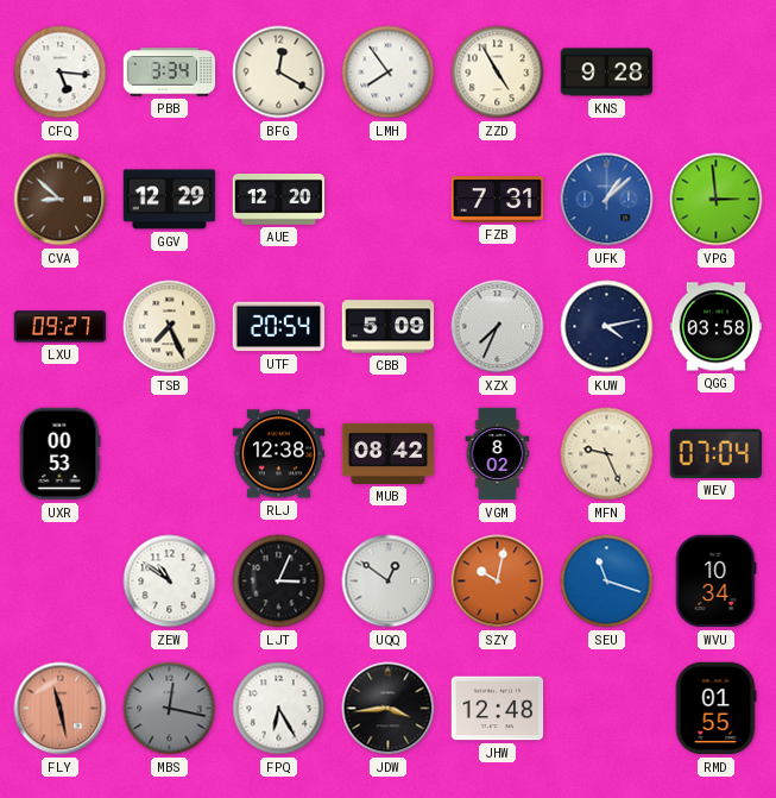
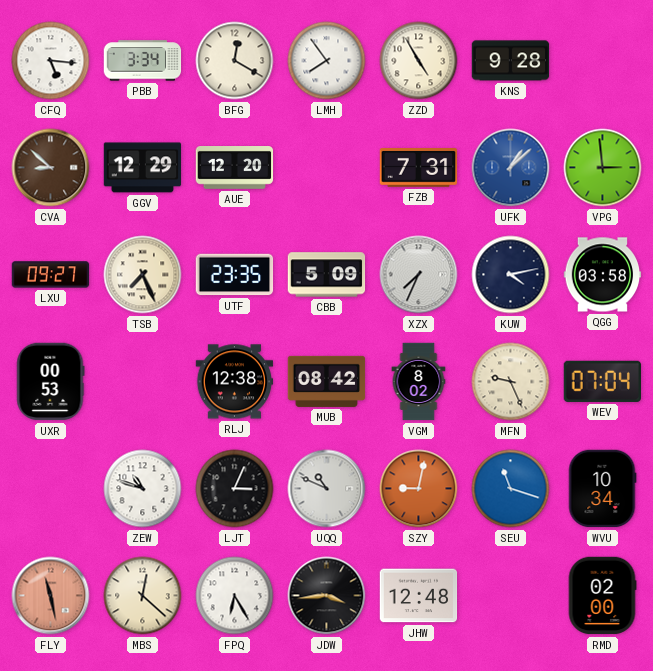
UTF: 20:54 -> 23:35 (235, 275)
ZEW: 10:51 -> 10:48 (143, 489)
UQQ: 12:51 -> 10:49 (327, 489)
SZY: 10:02 -> 9:02 (419, 489)
MBS: 12:17 -> 12:22 (143, 596)
MBS dial: grey -> cream (143, 596)
RMD: 01:55 -> 02:00 (602, 596)
